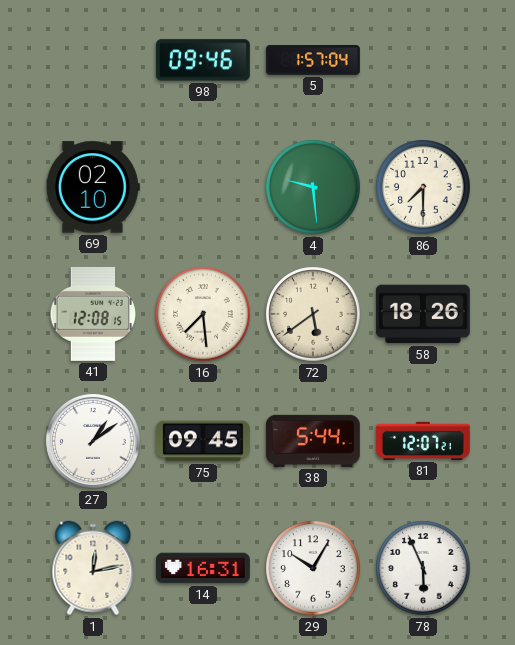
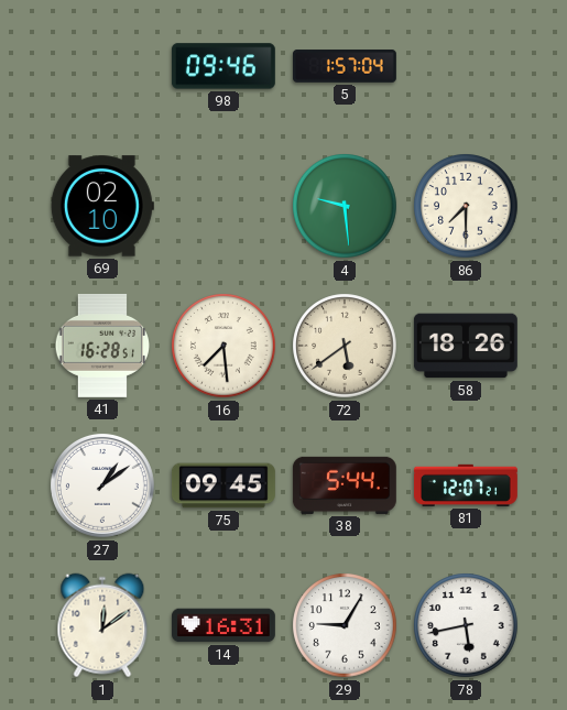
41: 12:08 -> 16:28 (102, 346)
1: 12:13 -> 12:09 (102, 625)
29: 10:05 -> 9:05 (345, 625)
78: 5:56 -> 5:43 (466, 625)
